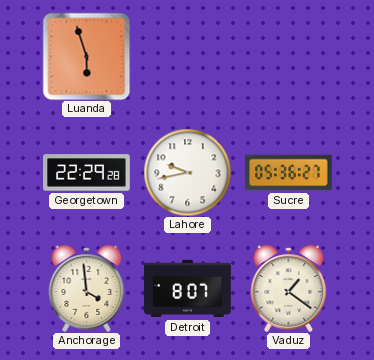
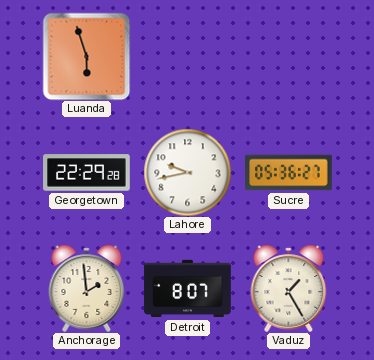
Anchorage: 3:59 -> 1:59 (87, 288)
Vaduz: 1:21 -> 1:25 (289, 288)
